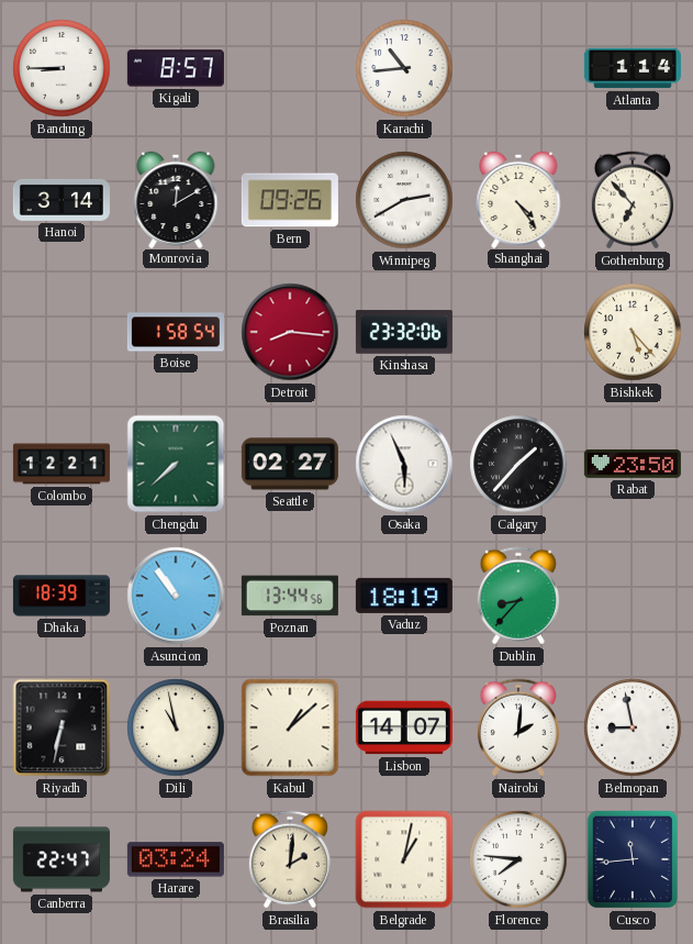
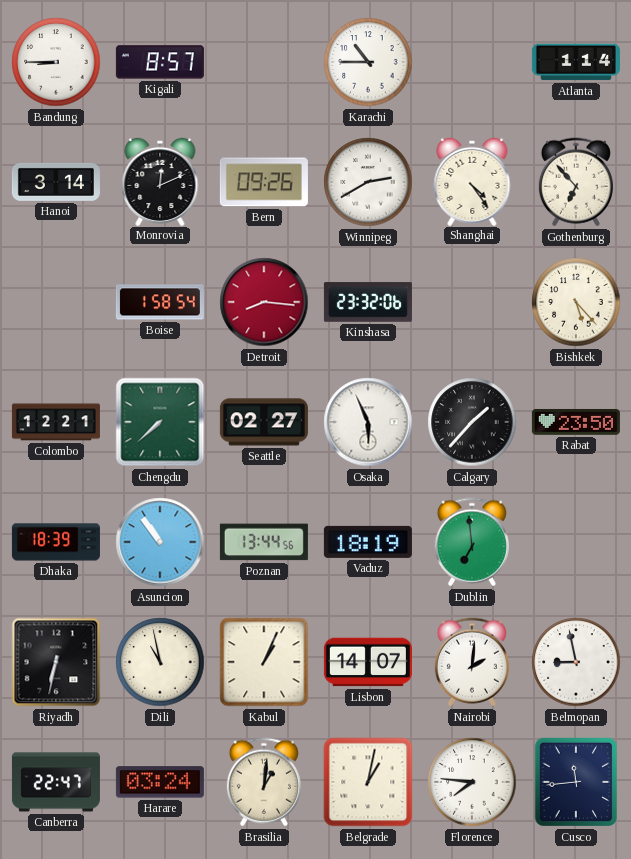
Karachi: 10:44 -> 10:45 (368, 62)
Monrovia: 12:10 -> 12:11 (160, 181)
Dublin: 8:37 -> 6:59 (472, 542)
Kabul: 1:08 -> 1:04 (264, 662)
Brasilia: 2:01 -> 1:01 (264, 782)
